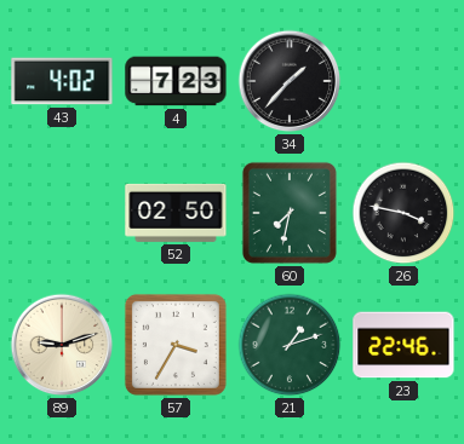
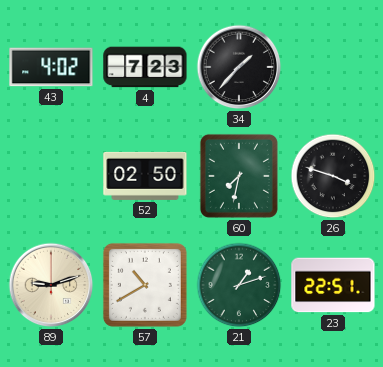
26: 3:47 -> 3:48 (333, 176)
57: 3:35 -> 10:40 (145, 285)
23: 22:46 -> 22:51 (333, 285)
